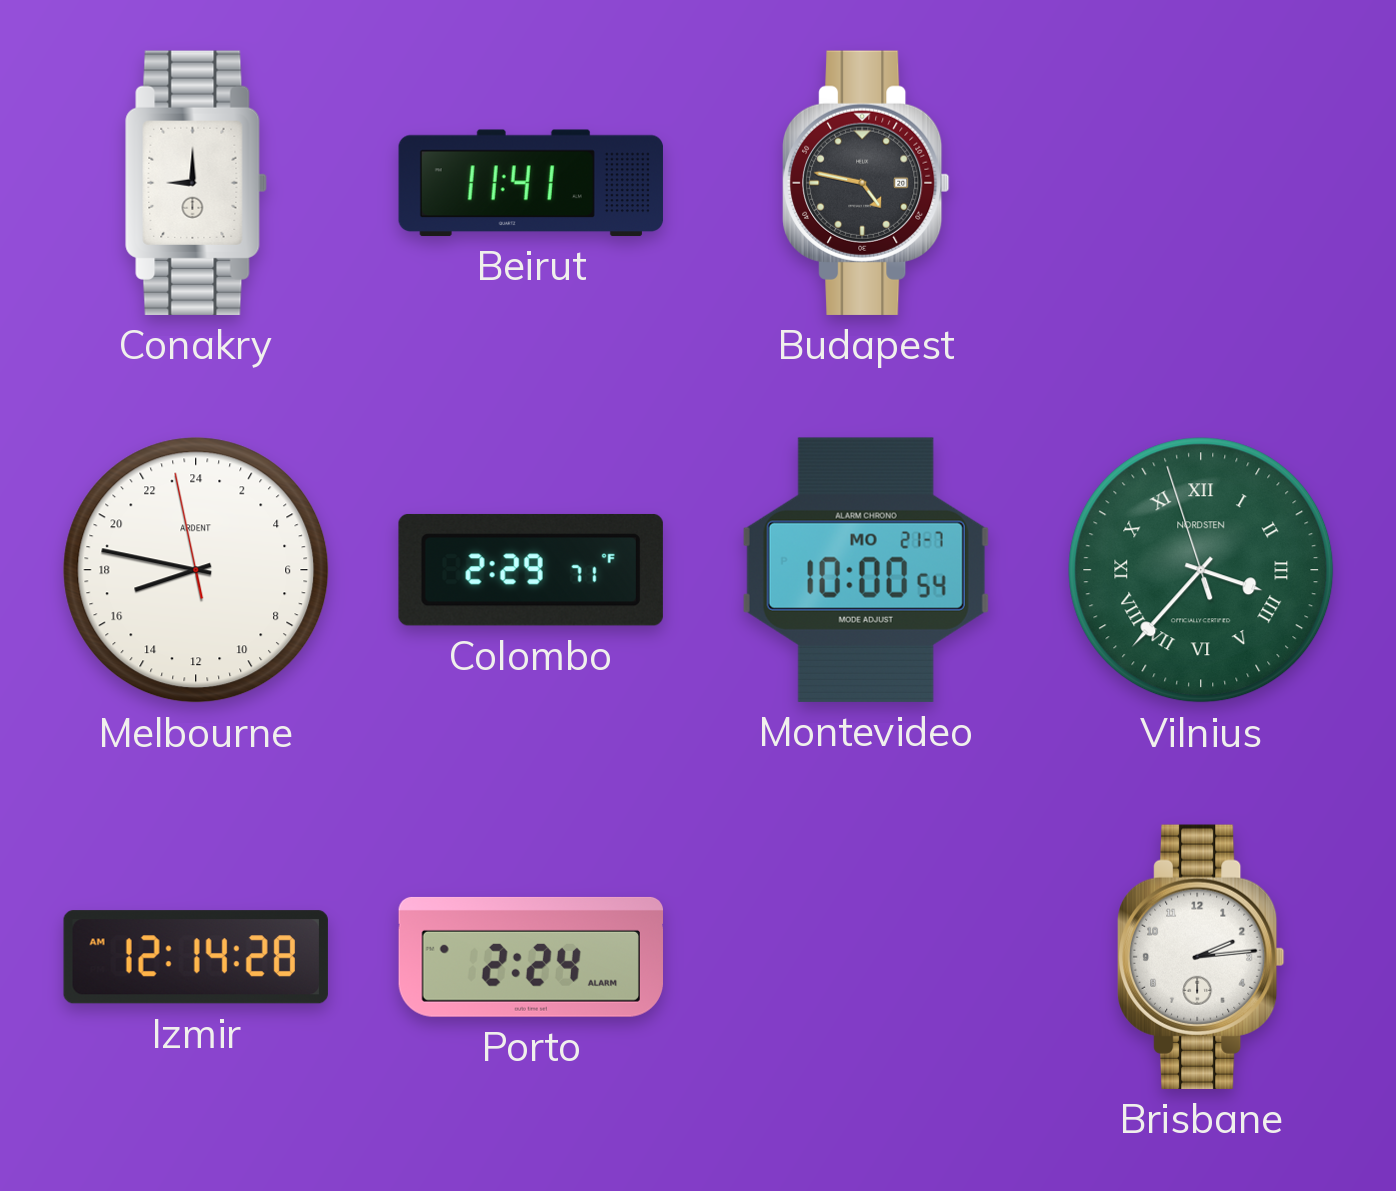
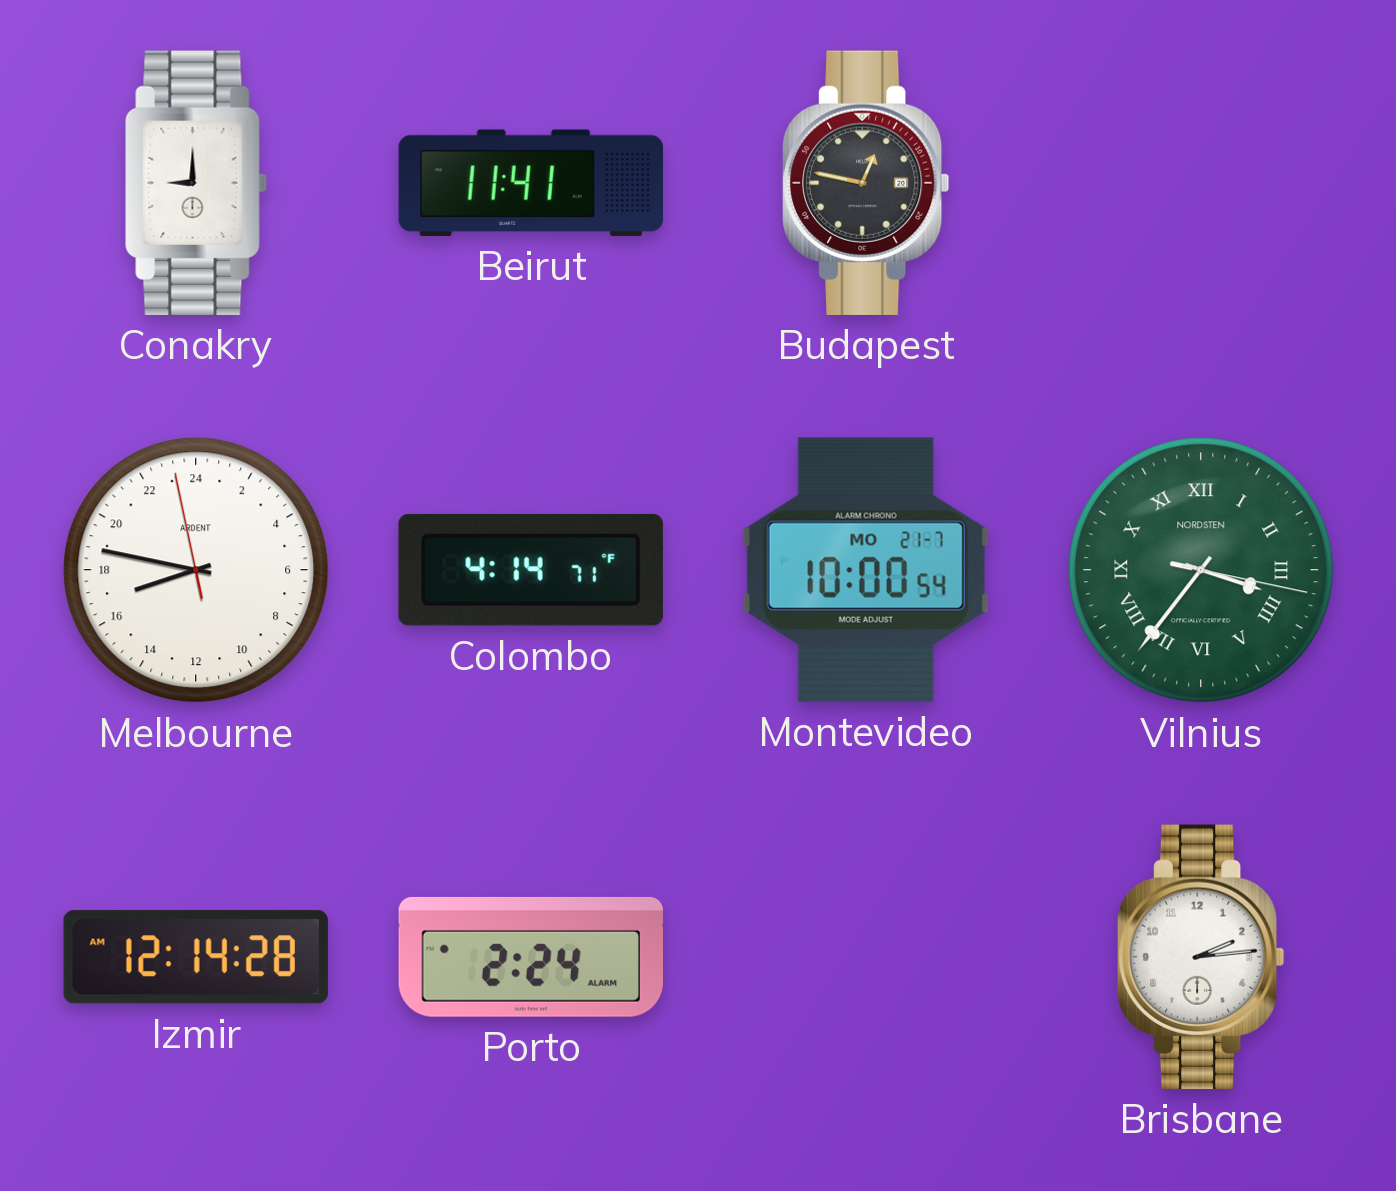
Budapest: 4:47 -> 12:47 (867, 183)
Colombo: 2:29 -> 4:14 (531, 570)
Vilnius: 3:36:57 -> 3:36:17 (1201, 570)
